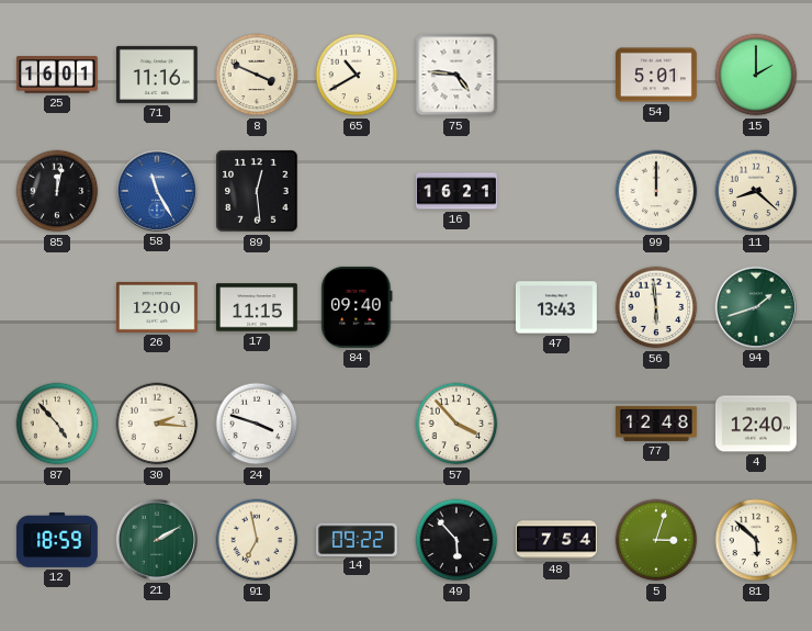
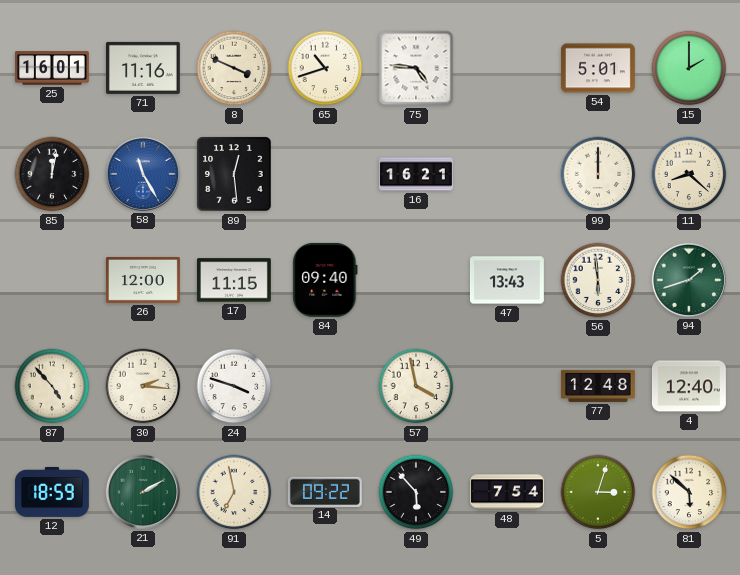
65: 10:40 -> 10:42 (325, 68)
57: 3:53 -> 3:58 (416, 386)
